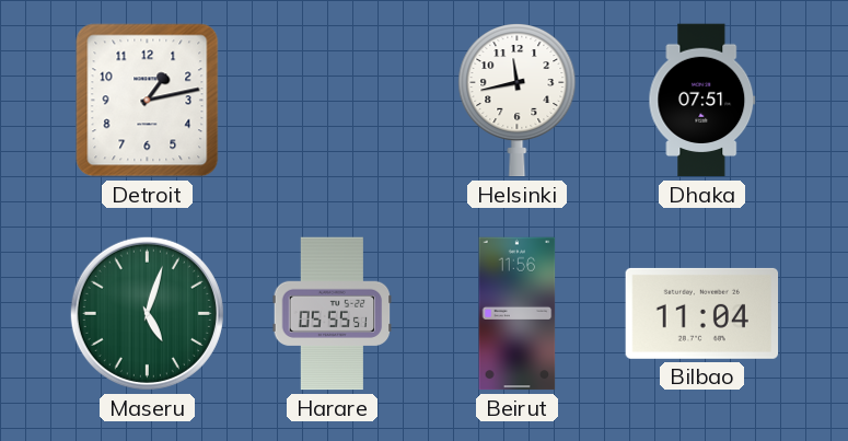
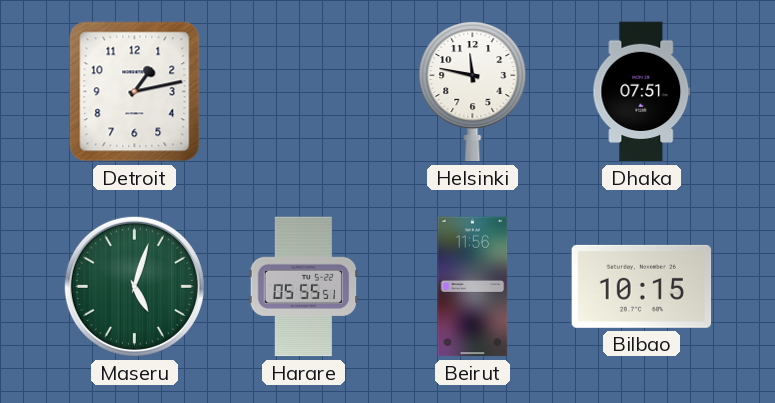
Helsinki: 11:43 -> 11:47 (473, 92)
Bilbao: 11:04 -> 10:15 (642, 286)
